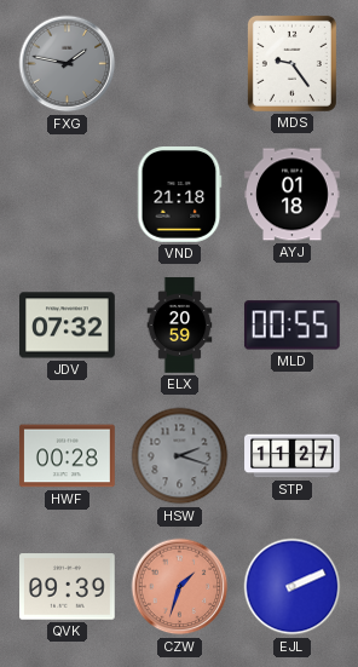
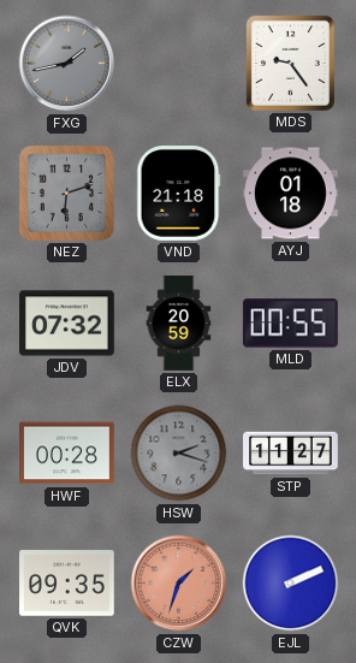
FXG: 1:47 -> 1:43 (67, 64)
NEZ: none -> 6:12 (66, 193)
QVK: 09:39 -> 09:35 (67, 584)
